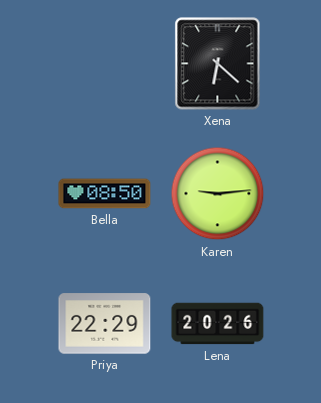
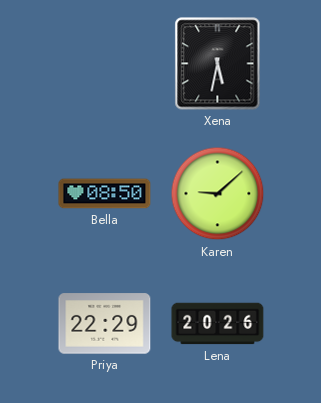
Xena: 6:22 -> 5:32 (218, 64)
Karen: 9:14 -> 9:08 (218, 194)
